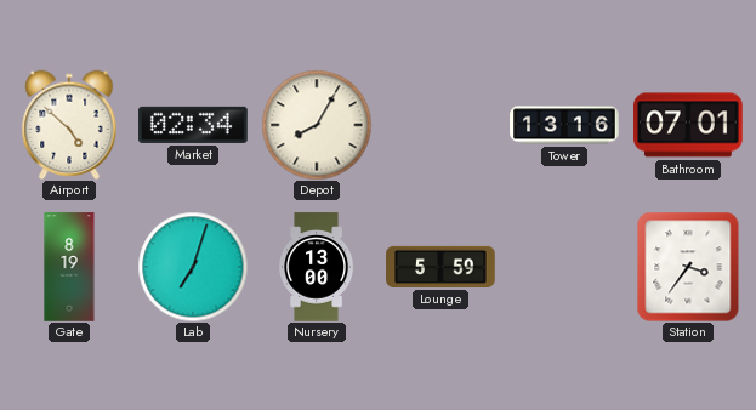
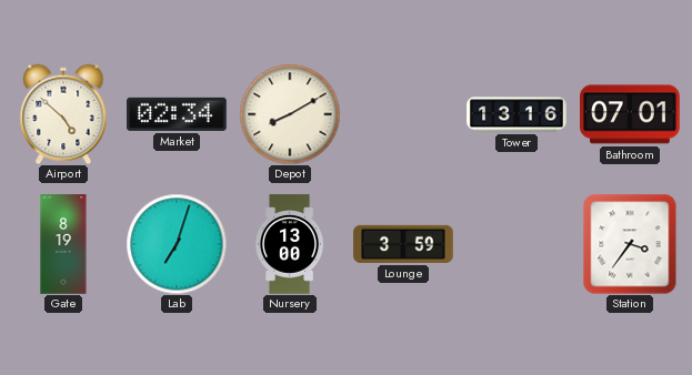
Depot: 8:05 -> 8:10 (290, 114)
Lounge: 5:59 -> 3:59 (403, 244)
